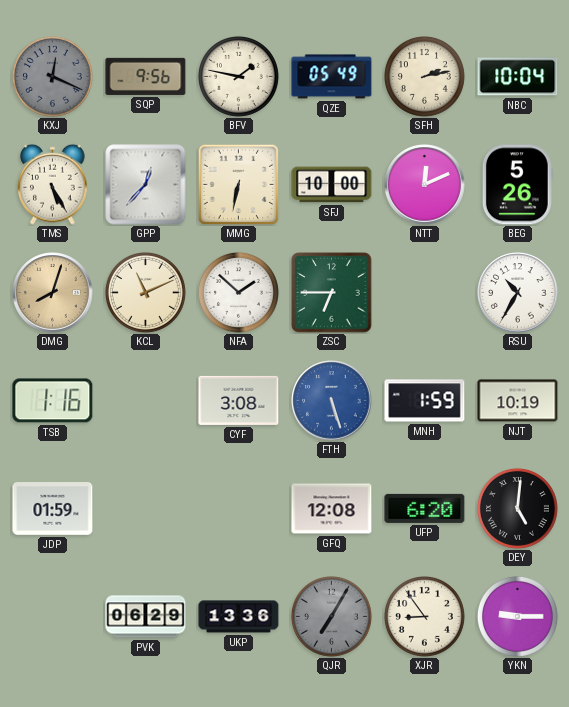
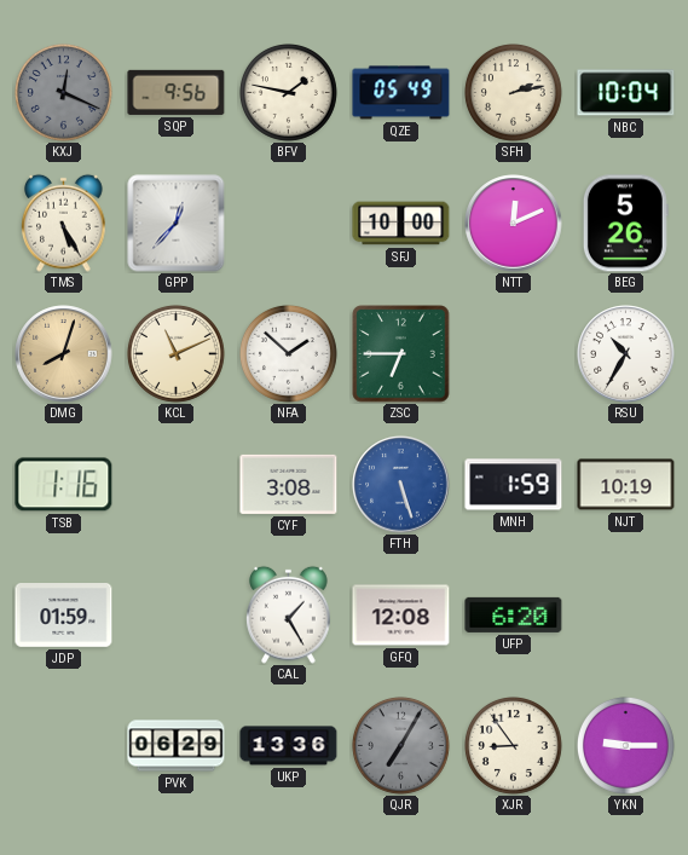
MMG: 6:32 -> none (238, 184)
CAL: none -> 1:25 (289, 614)
DEY: 5:01 -> none (517, 508)
